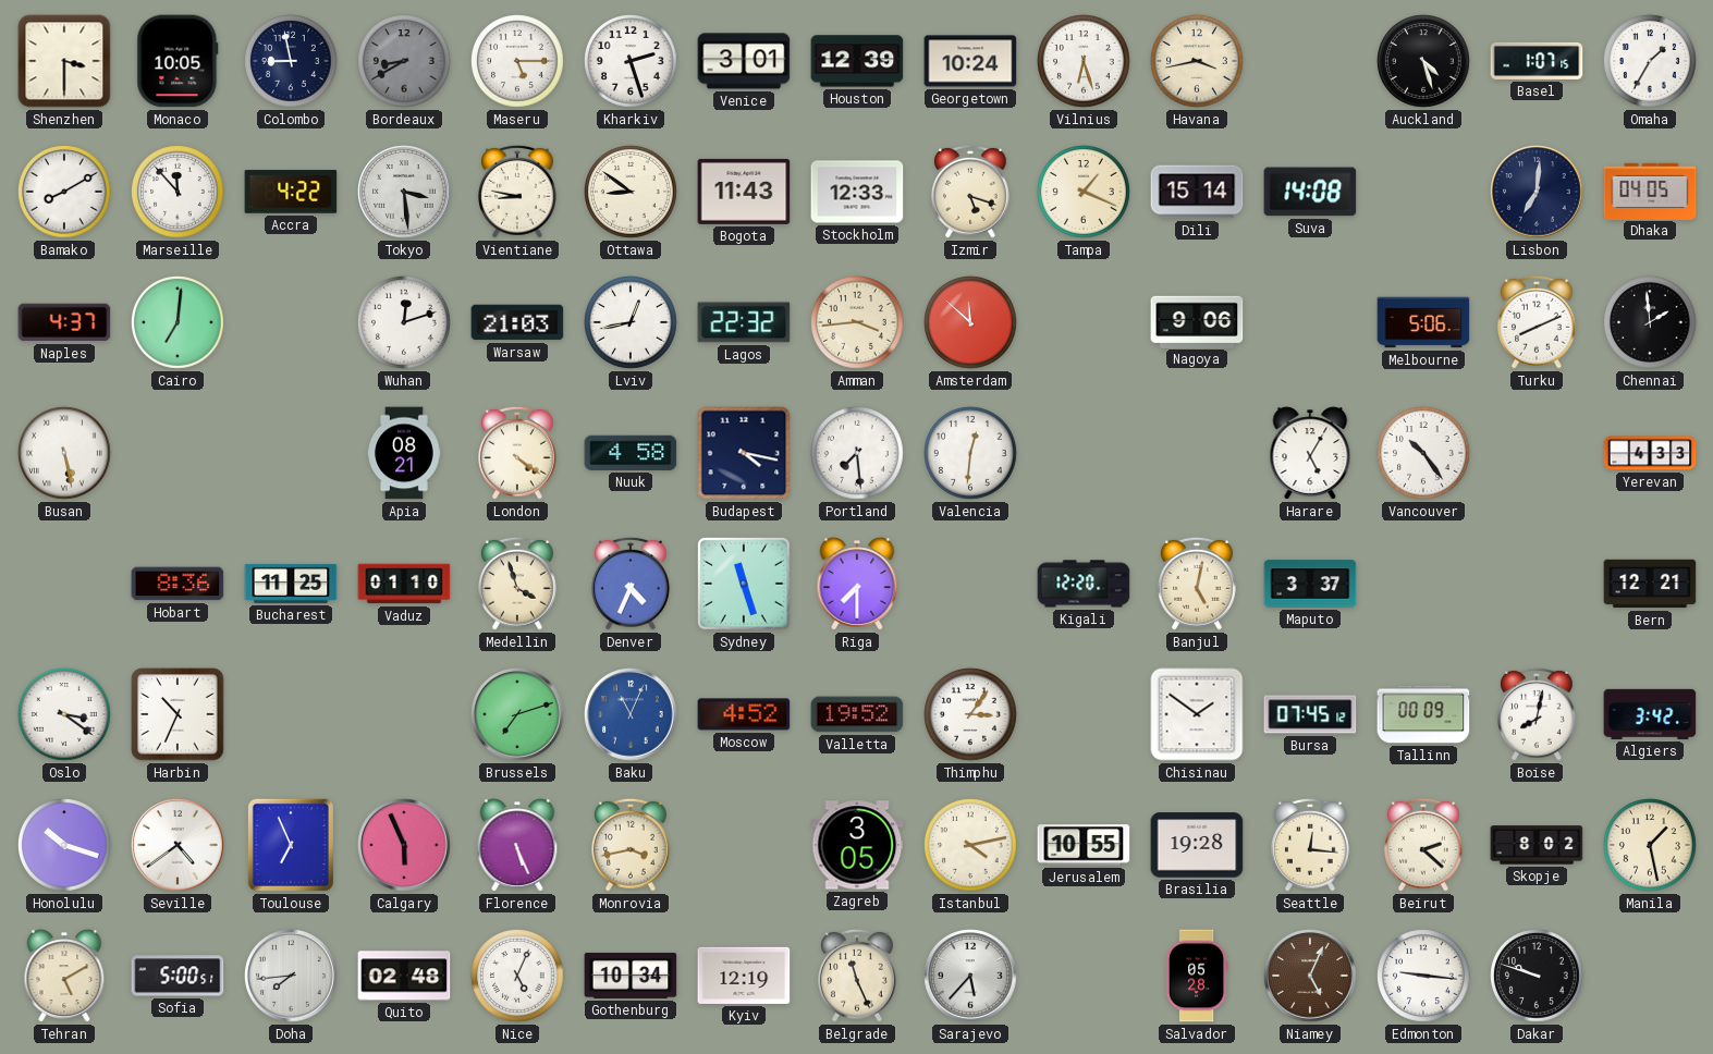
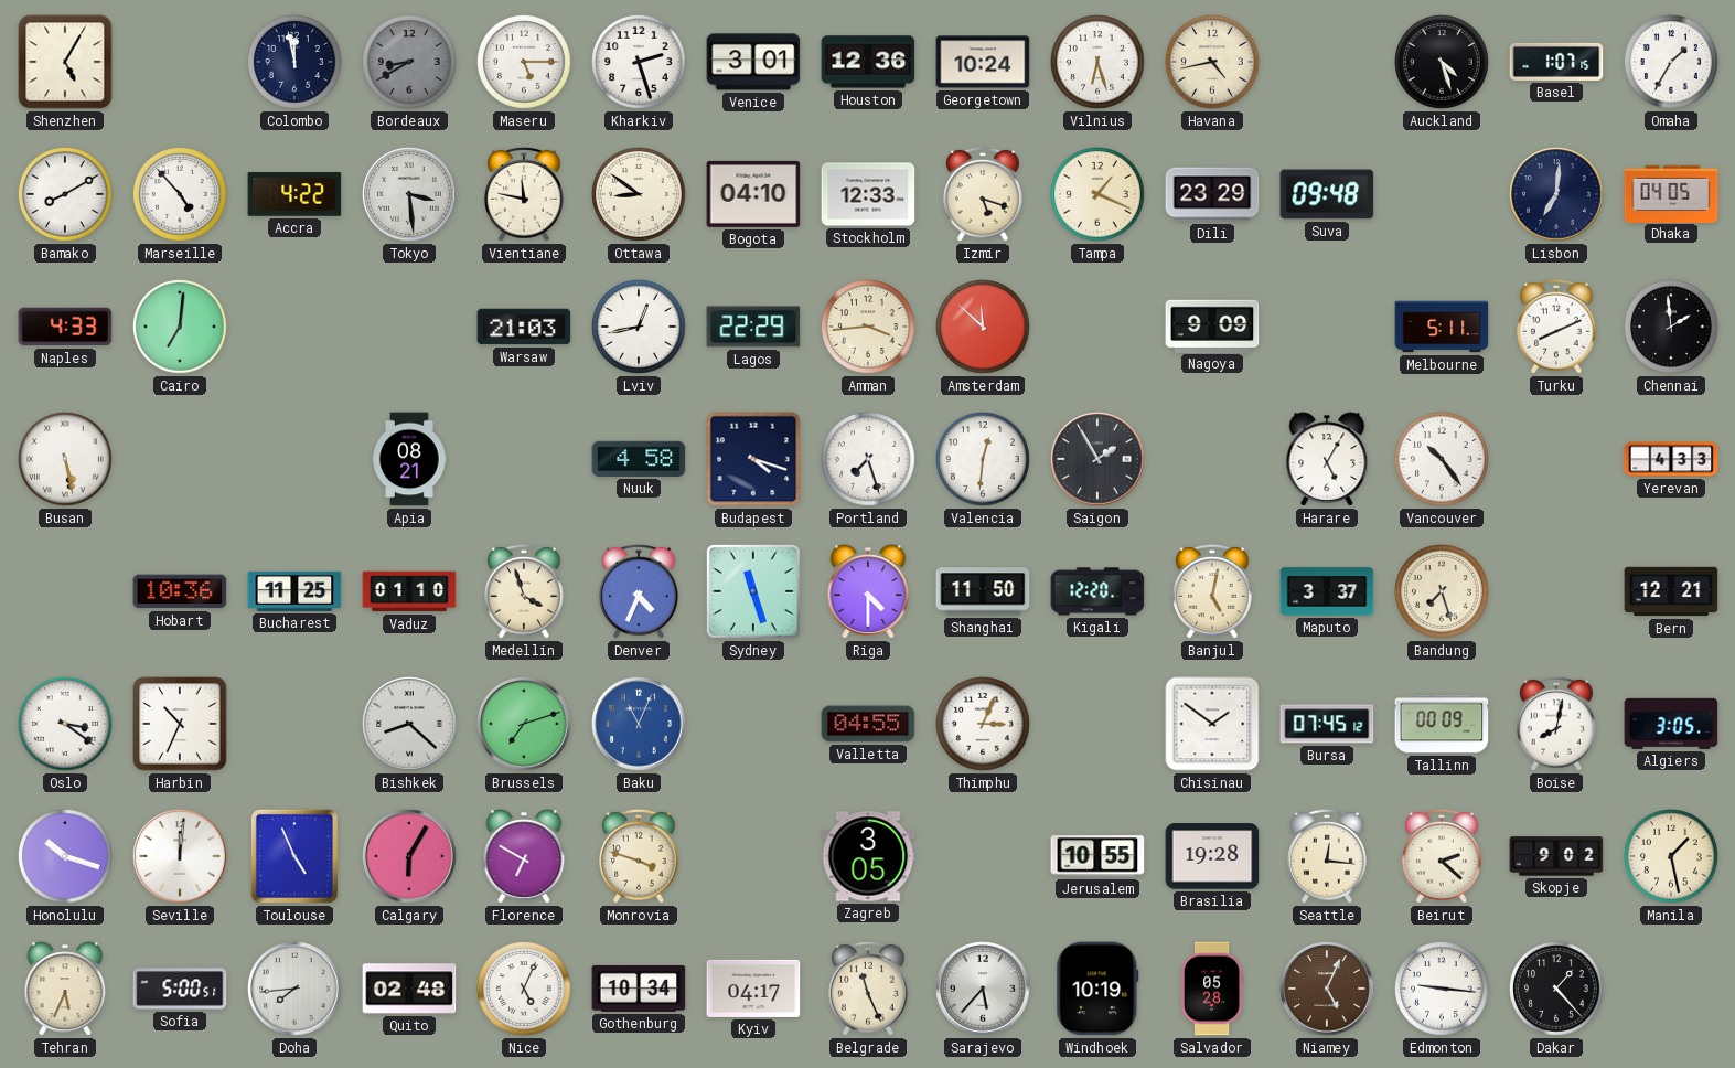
Shenzhen: 3:30 -> 5:05 (65, 62)
Monaco: 10:05 -> none (178, 61)
Colombo: 8:58 -> 11:58 (296, 63)
Houston: 12:39 -> 12:36 (868, 62)
Havana: 3:43 -> 4:43 (1213, 63)
Marseille: 11:53 -> 4:53 (181, 195)
Vientiane: 8:47 -> 11:47 (525, 194)
Bogota: 11:43 -> 04:10 (753, 194)
Dili: 15:14 -> 23:29 (1212, 194)
Suva: 14:08 -> 09:48 (1327, 194)
Naples: 4:37 -> 4:33 (65, 327)
Wuhan: 12:12 -> none (405, 323)
Lagos: 22:32 -> 22:29 (753, 327)
Nagoya: 9:06 -> 9:09 (1212, 325)
Melbourne: 5:06 -> 5:11 (1442, 327)
London: 4:21 -> none (518, 453)
Budapest: 4:17 -> 4:18 (753, 459)
Portland: 7:29 -> 7:27 (869, 460)
Saigon: none -> 1:55 (1097, 459)
Hobart: 8:36 -> 10:36 (180, 591)
Riga: 7:30 -> 4:30 (868, 591)
Shanghai: none -> 11:50 (983, 591)
Bandung: none -> 7:27 (1443, 592)
Bishkek: none -> 8:22 (409, 724)
Moscow: 4:52 -> none (744, 714)
Valletta: 19:52 -> 04:55 (868, 724)
Thimphu: 3:06 -> 3:04 (984, 725)
Algiers: 3:42 -> 3:05 (1671, 724)
Seville: 4:39 -> 12:01 (180, 856)
Toulouse: 6:56 -> 4:56 (294, 856)
Calgary: 5:56 -> 6:05 (409, 856)
Florence: 5:26 -> 6:50 (524, 856)
Monrovia: 3:43 -> 3:48 (640, 856)
Istanbul: 4:13 -> none (971, 846)
Skopje: 8:02 -> 9:02 (1556, 856)
Tehran: 5:10 -> 5:34 (65, 989)
Kyiv: 12:19 -> 04:17 (753, 989)
Windhoek: none -> 10:19 (1097, 989)
Dakar: 9:48 -> 1:23 (1557, 990)
